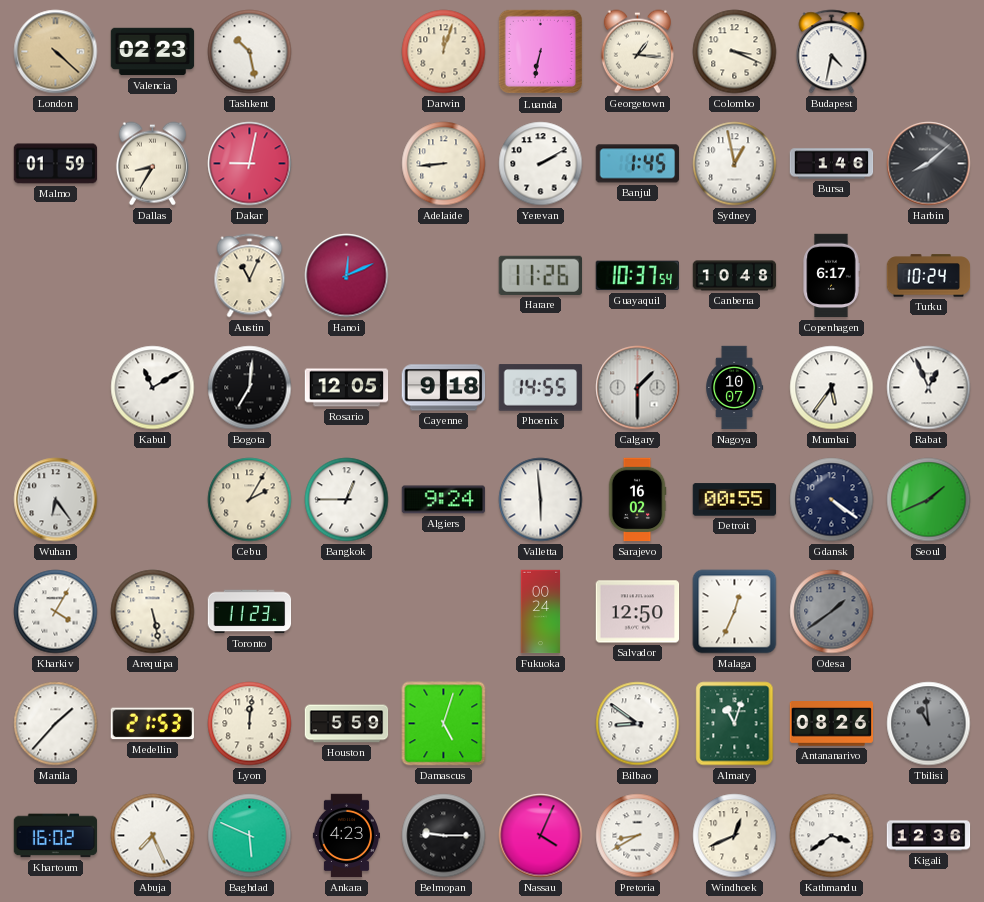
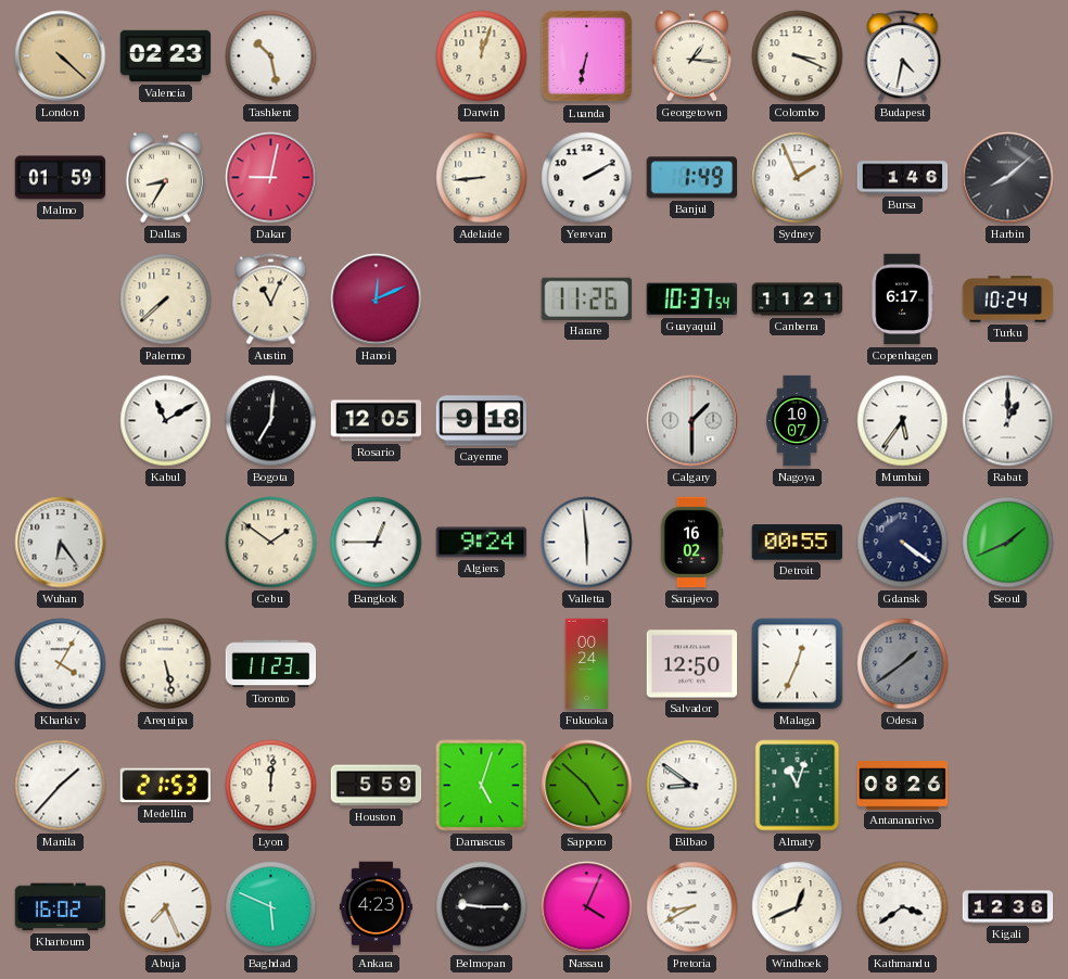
Banjul: 1:45 -> 1:49 (691, 178)
Sydney: 12:58 -> 1:56 (798, 178)
Palermo: none -> 7:38 (166, 300)
Canberra: 10:48 -> 11:21 (798, 300)
Phoenix: 14:55 -> none (541, 388)
Rabat: 12:56 -> 1:00 (1008, 421)
Cebu: 2:05 -> 1:51 (271, 543)
Sapporo: none -> 4:52 (587, 786)
Tbilisi: 10:59 -> none (929, 724)
